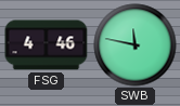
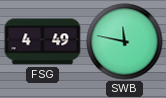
FSG: 4:46 -> 4:49 (43, 42)
